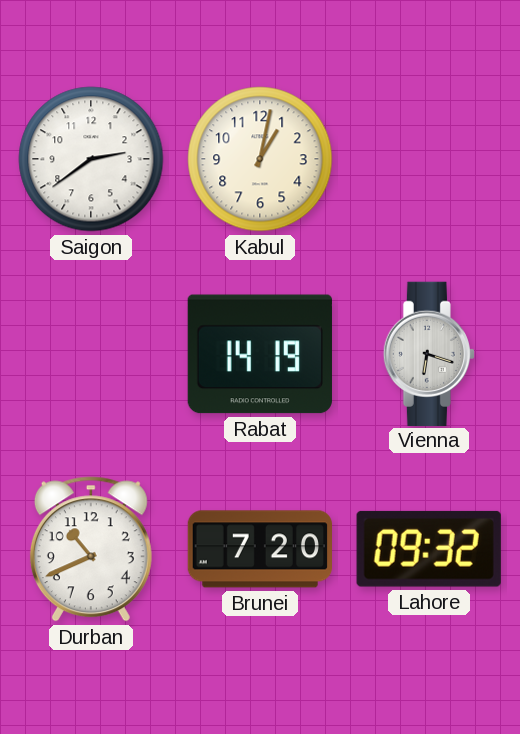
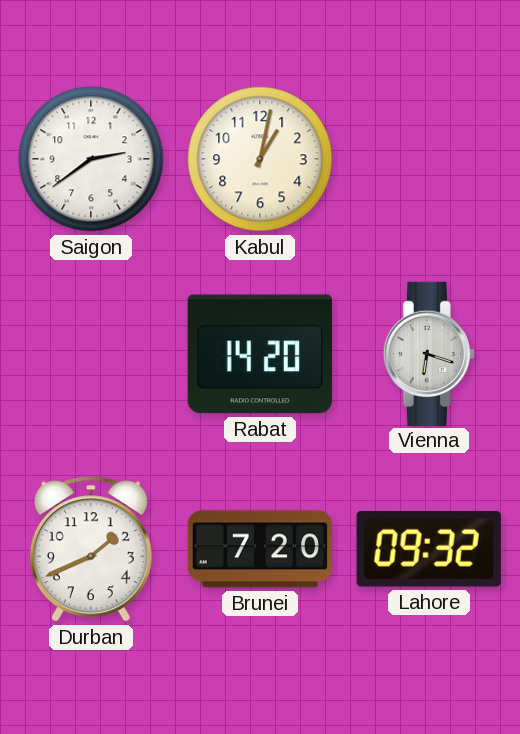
Rabat: 14:19 -> 14:20 (260, 354)
Durban: 10:41 -> 1:41 (91, 549)
